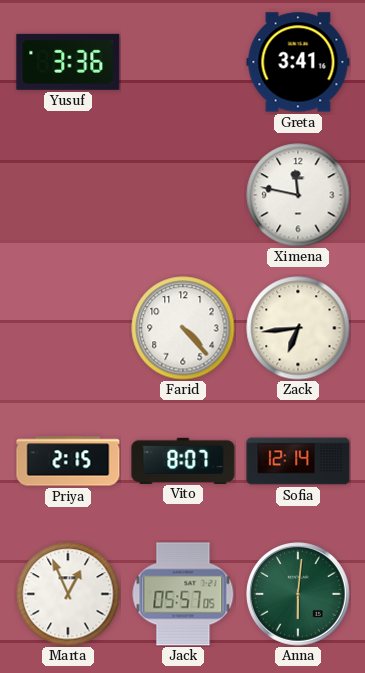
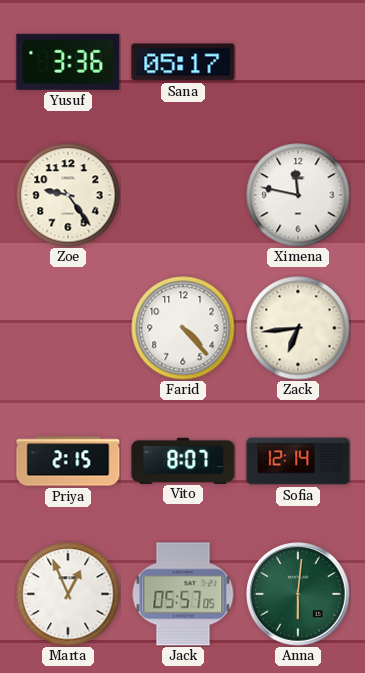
Sana: none -> 05:17 (183, 62)
Greta: 3:41 -> none (298, 62)
Zoe: none -> 9:24 (68, 195)
